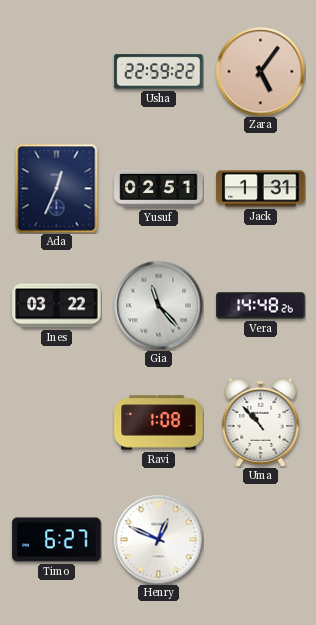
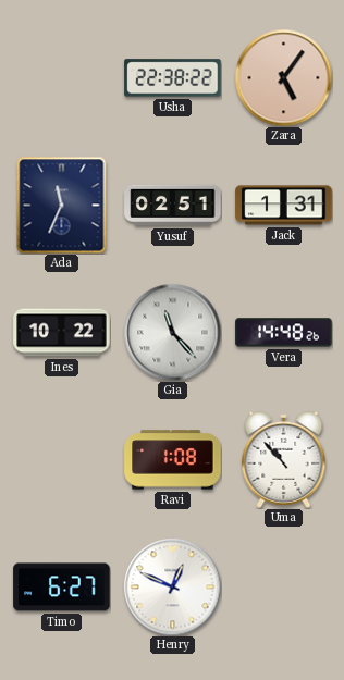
Usha: 22:59 -> 22:38 (173, 78)
Ada: 12:34 -> 11:34 (62, 205)
Ines: 03:22 -> 10:22 (62, 333)
